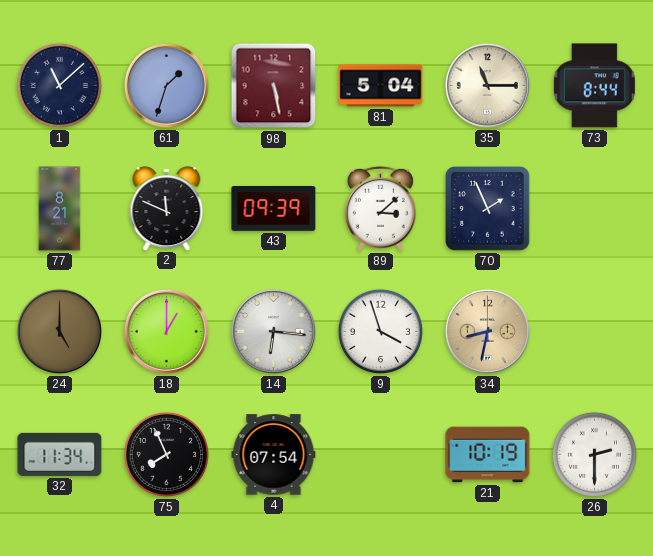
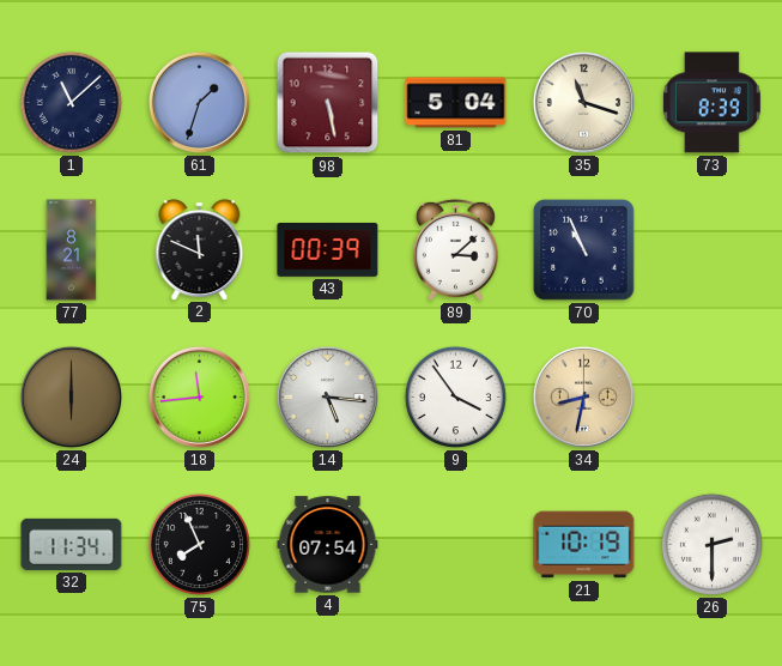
35: 11:15 -> 11:18 (583, 102)
73: 8:44 -> 8:39 (711, 103)
43: 09:39 -> 00:39 (328, 249)
70: 1:56 -> 10:56 (584, 250)
24: 5:00 -> 6:00 (71, 396)
18: 1:00 -> 11:44 (199, 396)
14: 6:16 -> 5:16 (327, 396)
9: 3:57 -> 3:54 (455, 396)
